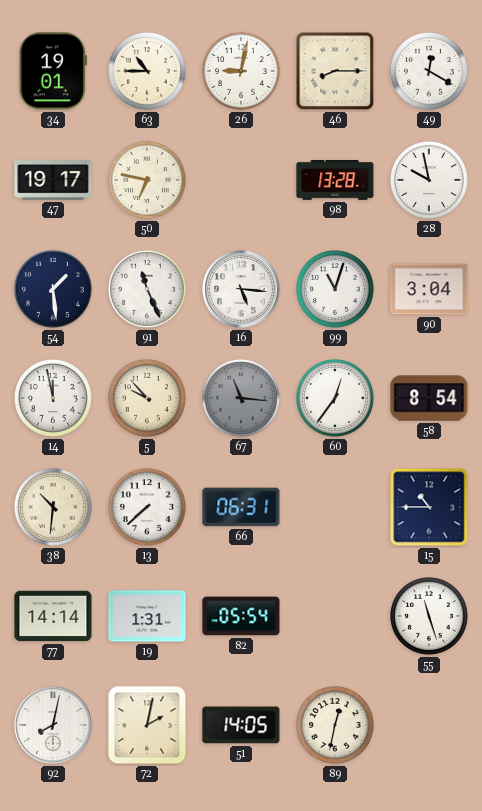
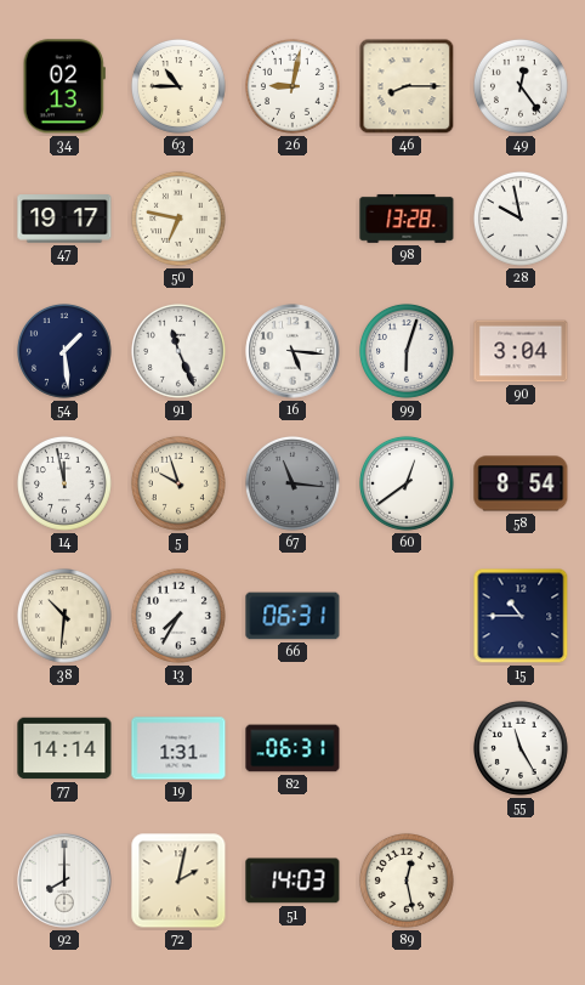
34: 19:01 -> 02:13 (64, 86)
49: 12:20 -> 12:24 (521, 86)
99: 11:03 -> 6:03 (407, 351)
5: 9:53 -> 9:57 (178, 483)
60: 12:36 -> 12:39 (407, 483)
13: 7:38 -> 7:35 (178, 616)
82: 05:54 -> 06:31 (292, 748)
55: 11:27 -> 11:25 (521, 748)
92: 8:02 -> 8:00 (64, 881)
51: 14:05 -> 14:03 (292, 881)
89: 12:32 -> 12:28 (407, 881)
